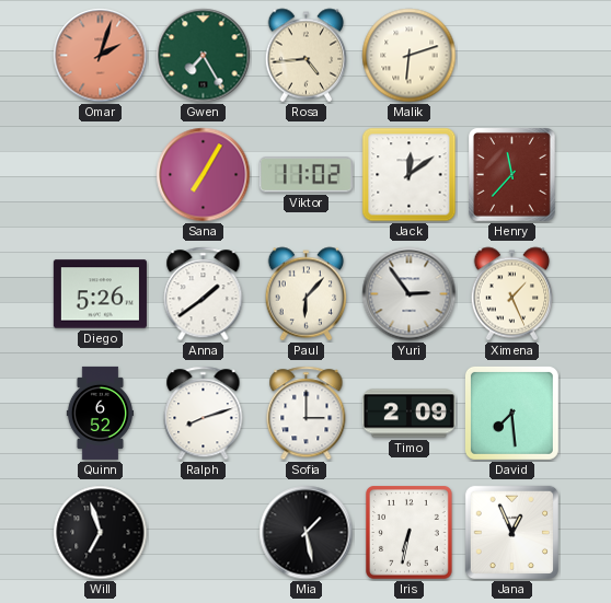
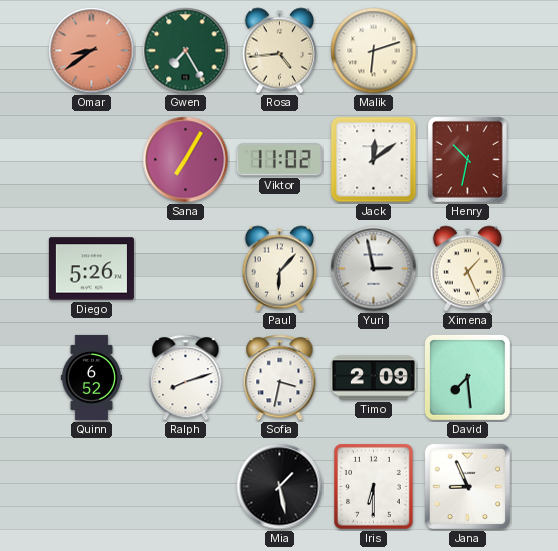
Omar: 2:03 -> 8:39 (92, 51)
Henry: 11:37 -> 10:32 (468, 160)
Anna: 1:39 -> none (204, 294)
Yuri: 2:54 -> 2:58 (374, 269)
Sofia: 3:00 -> 3:32 (280, 378)
Will: 6:57 -> none (101, 533)
Iris: 6:32 -> 6:30 (374, 487)
Jana: 12:56 -> 8:56 (467, 486)
